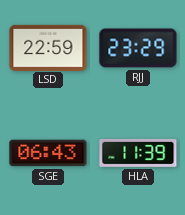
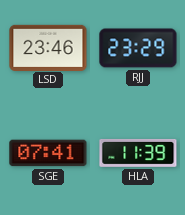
LSD: 22:59 -> 23:46 (48, 47)
SGE: 06:43 -> 07:41 (48, 153)
